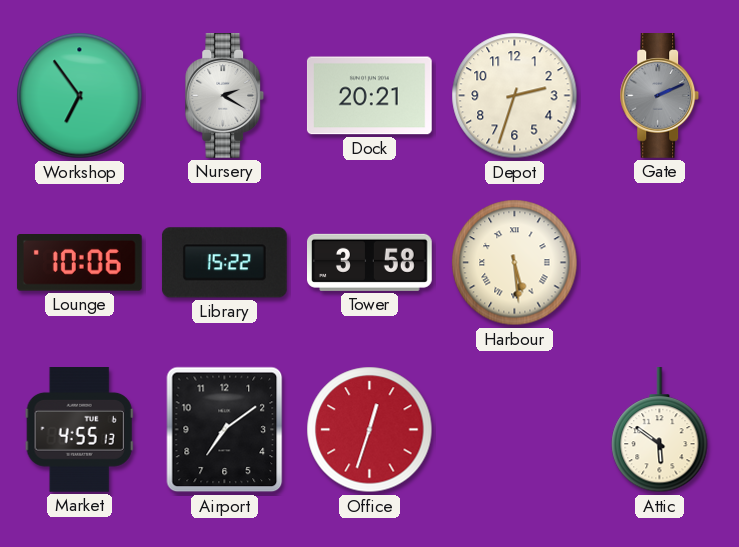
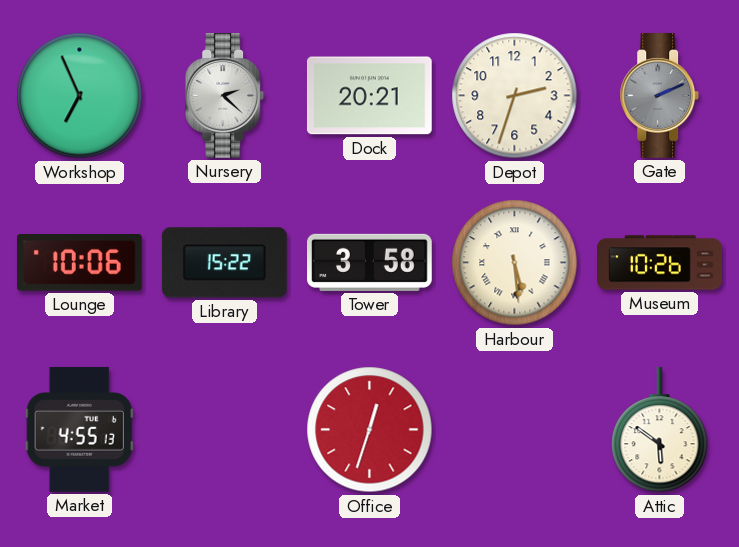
Workshop: 6:54 -> 6:56 (80, 96)
Nursery: 2:20 -> 2:22 (225, 96)
Museum: none -> 10:26 (660, 263)
Airport: 7:09 -> none (225, 430)
